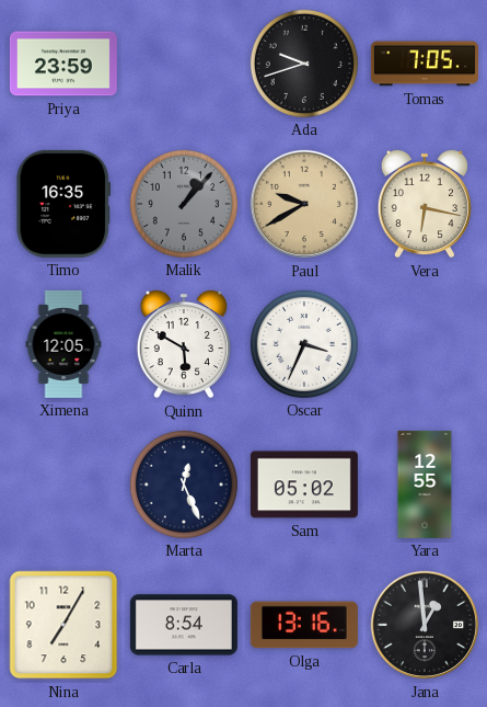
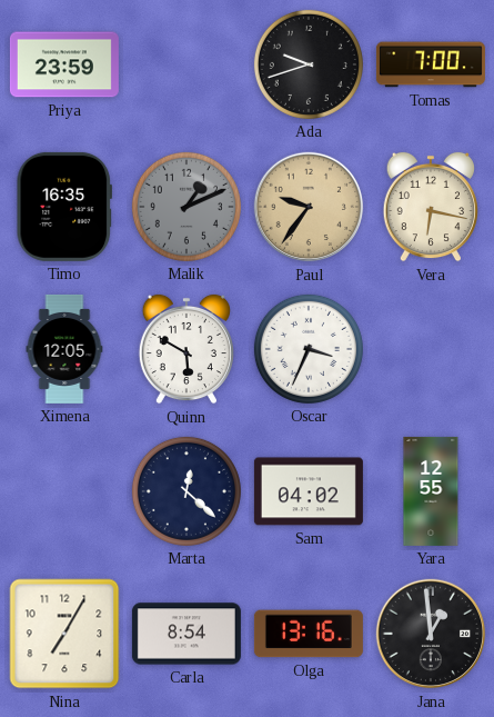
Tomas: 7:05 -> 7:00 (431, 64)
Malik: 1:07 -> 1:11 (186, 207)
Paul: 9:40 -> 9:36 (309, 207)
Marta: 12:26 -> 12:22 (186, 491)
Sam: 05:02 -> 04:02 (309, 491)
